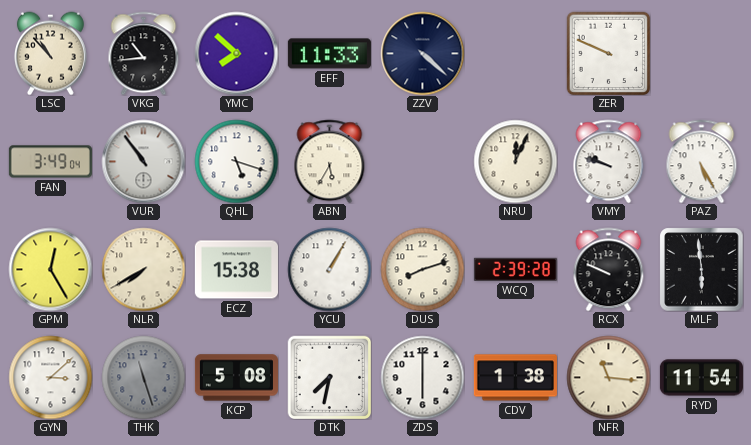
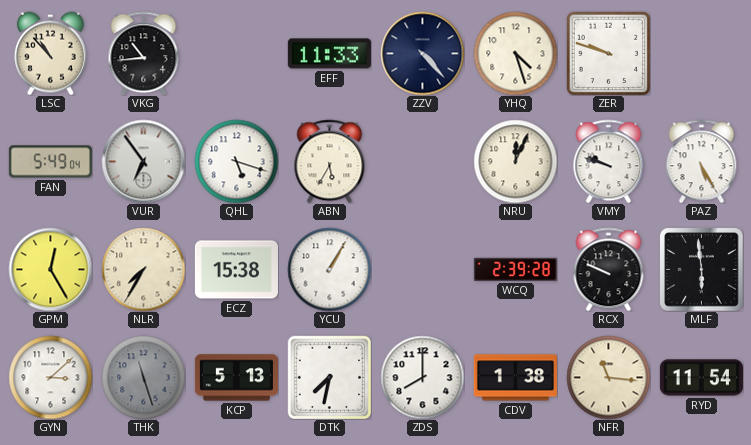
YMC: 7:52 -> none (236, 53)
ZZV: 4:22 -> 4:23 (422, 53)
YHQ: none -> 4:27 (515, 53)
ZER: 9:49 -> 9:48 (608, 53)
FAN: 3:49 -> 5:49 (50, 162)
VUR: 10:54 -> 6:54 (143, 161)
NLR: 7:40 -> 7:35 (143, 269)
DUS: 8:12 -> none (422, 269)
KCP: 5:08 -> 5:13 (236, 378)
ZDS: 6:00 -> 8:00 (422, 377)
